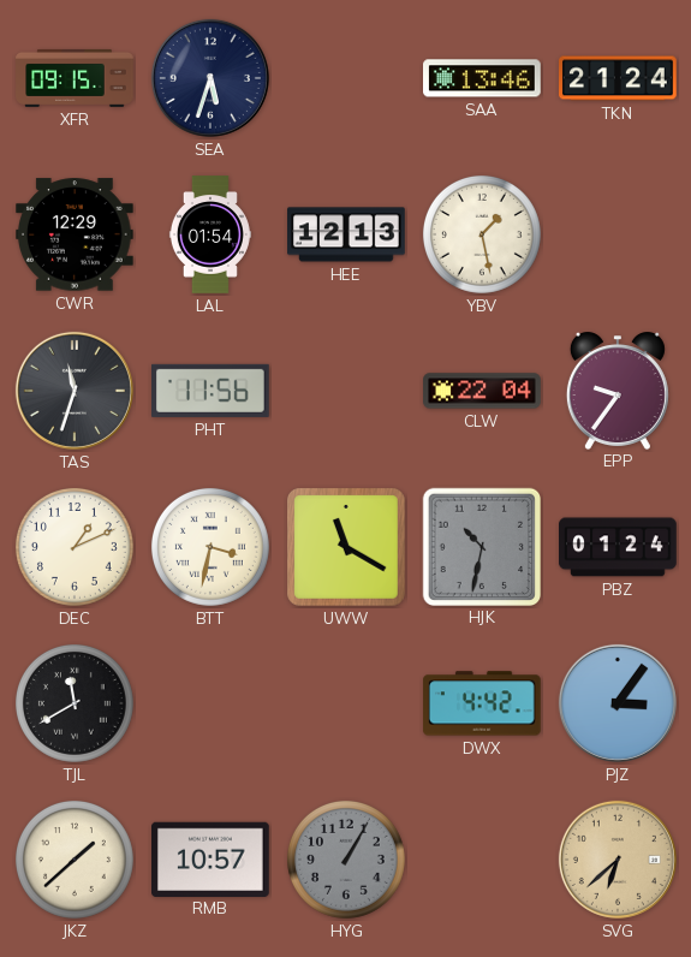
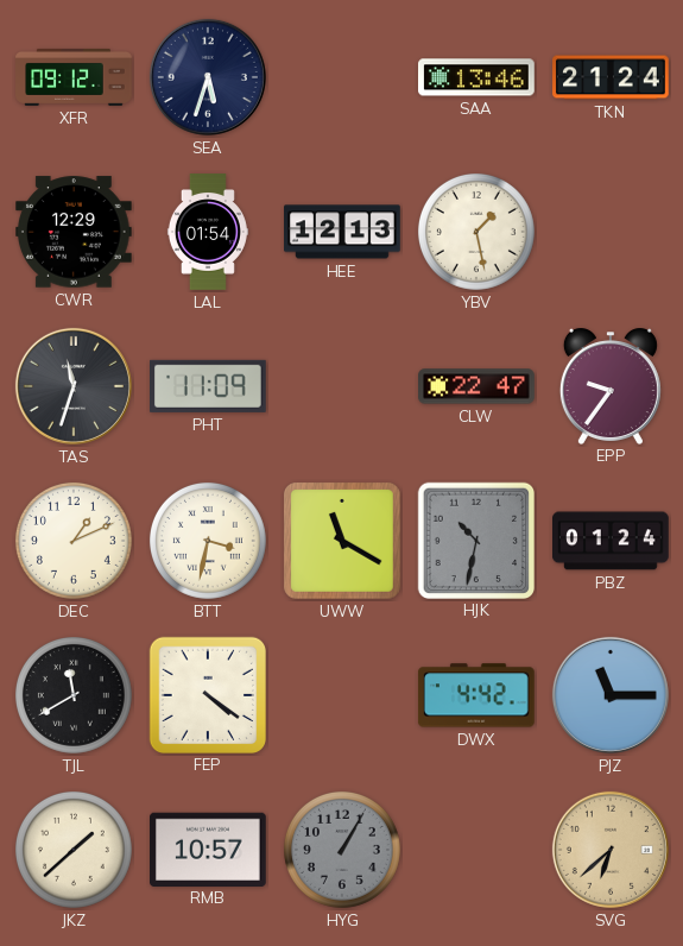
XFR: 09:15 -> 09:12 (74, 77)
PHT: 11:56 -> 11:09 (209, 386)
CLW: 22:04 -> 22:47 (476, 386)
FEP: none -> 4:21 (207, 694)
PJZ: 3:06 -> 11:15 (611, 695)
